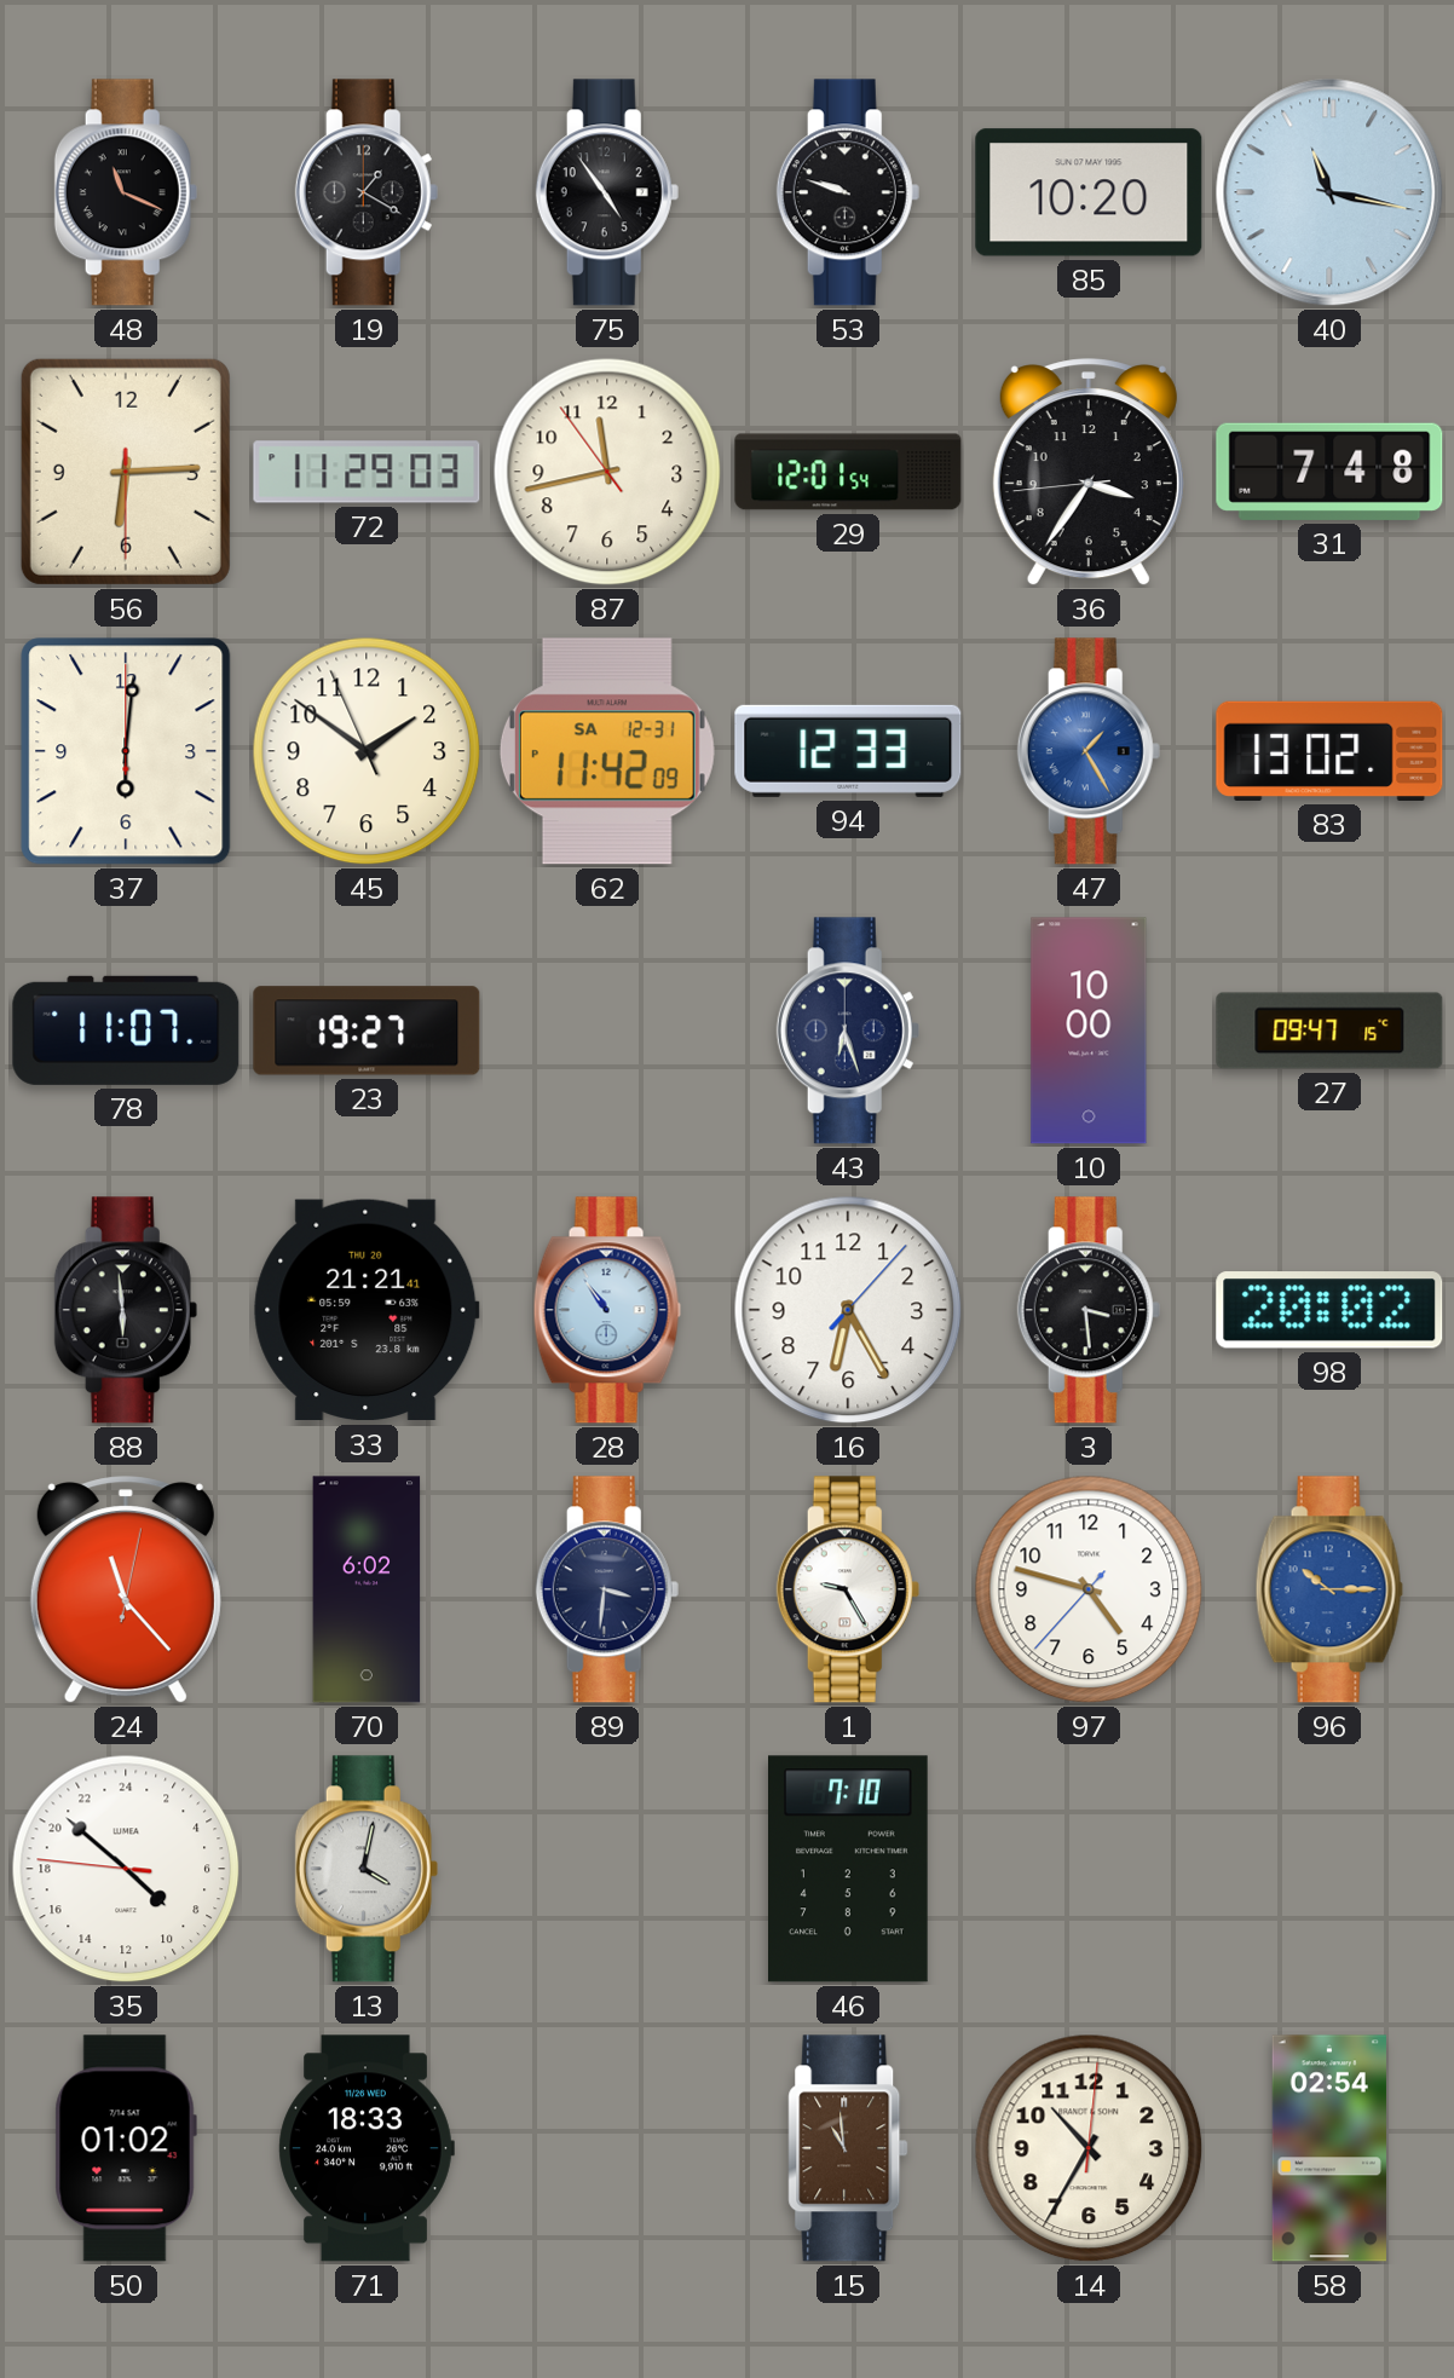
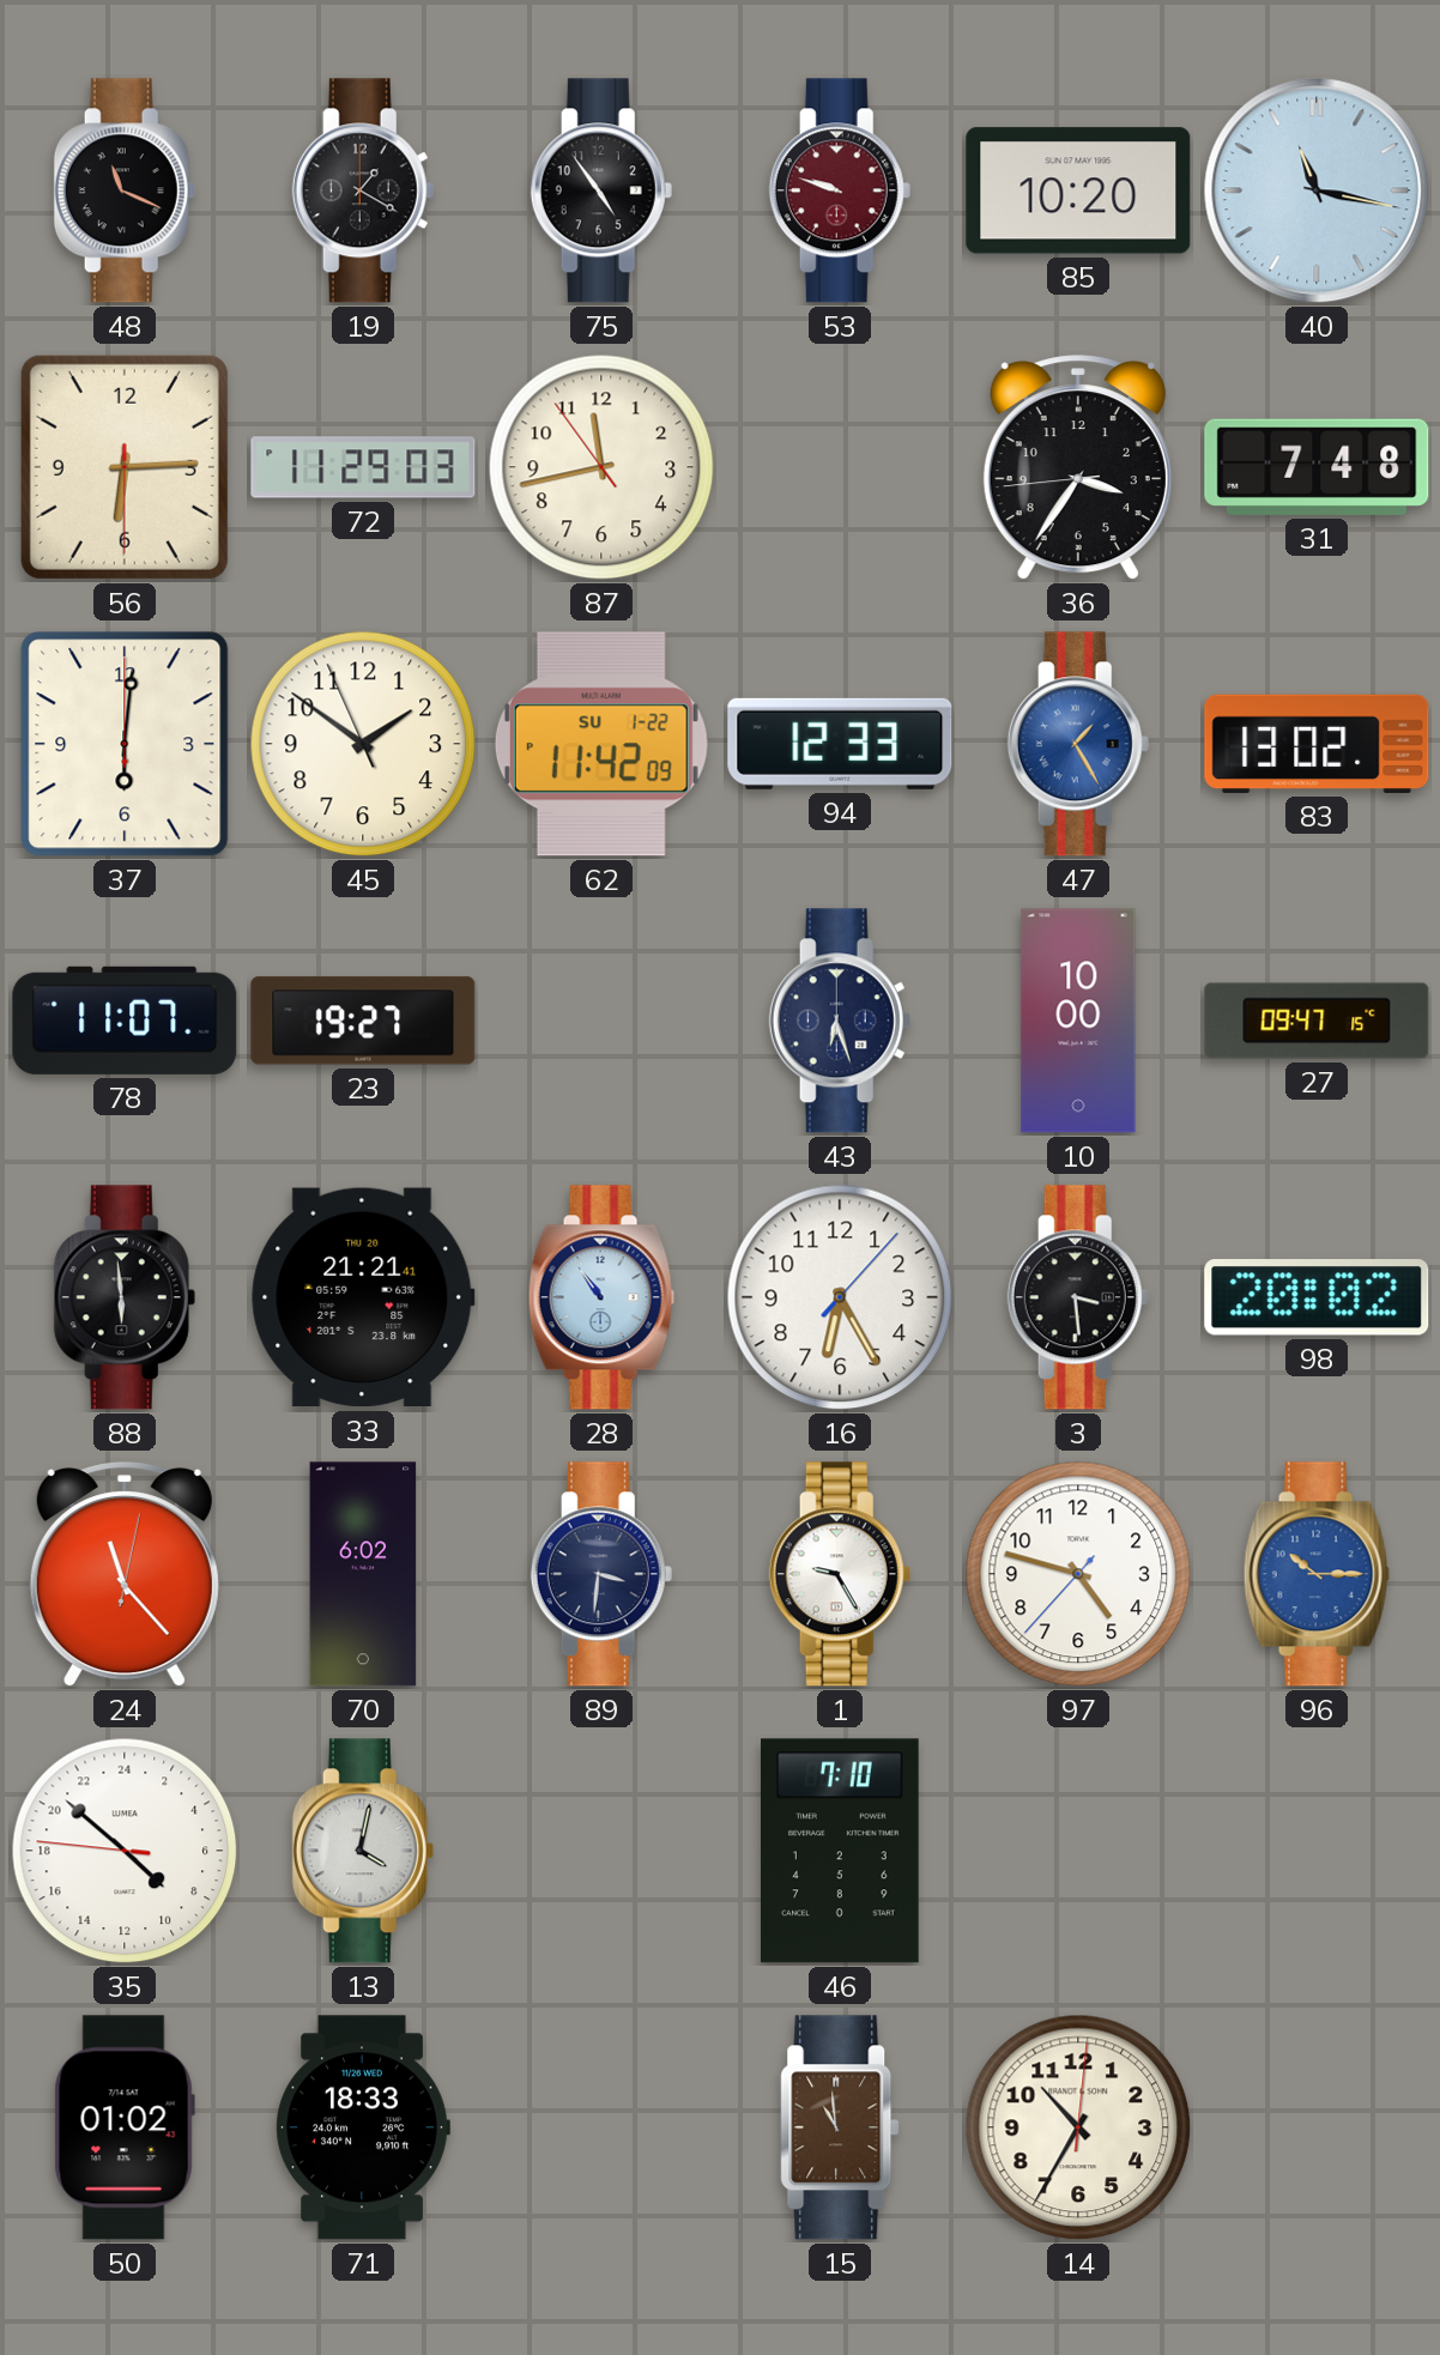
53 dial: black -> burgundy (840, 190)
29: 12:01 -> none (848, 472)
62 date: SA 12-31 -> SU 1-22 (601, 744)
58: 02:54 -> none (1329, 2148)
